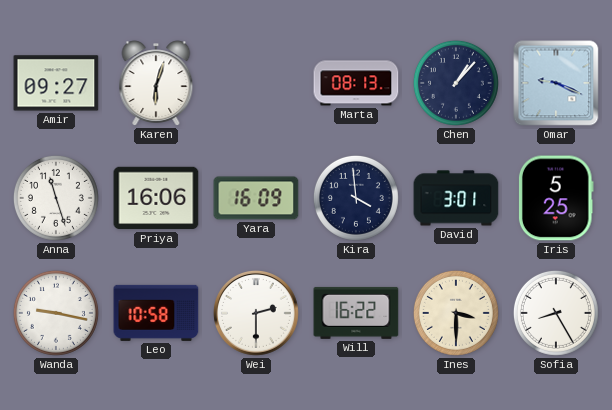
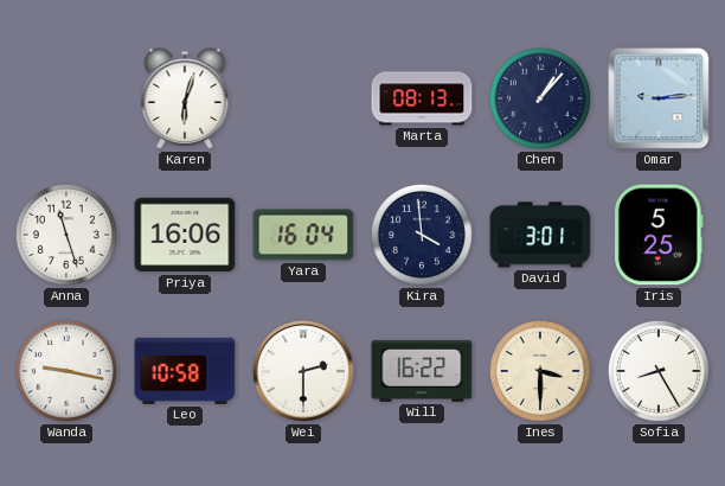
Amir: 09:27 -> none (56, 83)
Omar: 9:19 -> 9:14 (659, 98)
Yara: 16:09 -> 16:04 (303, 235)
